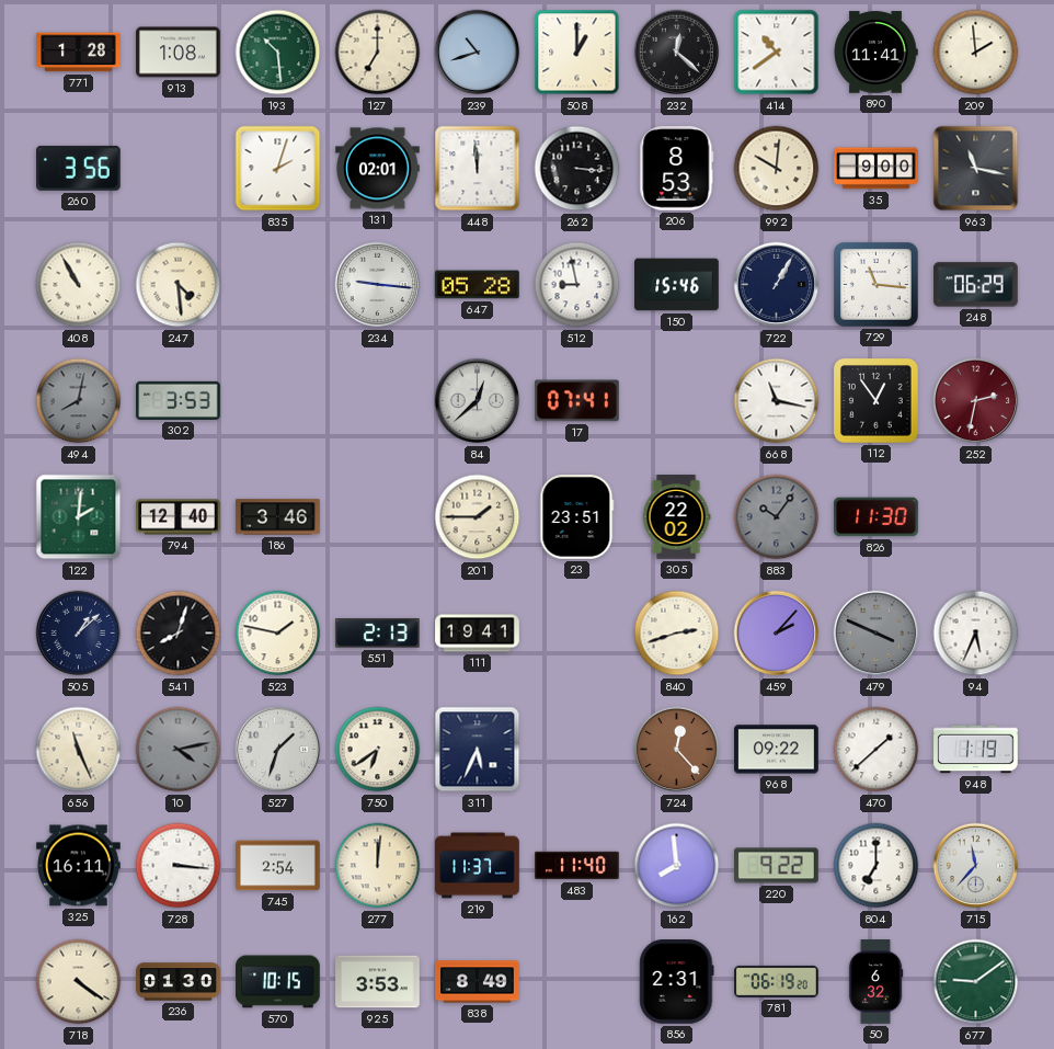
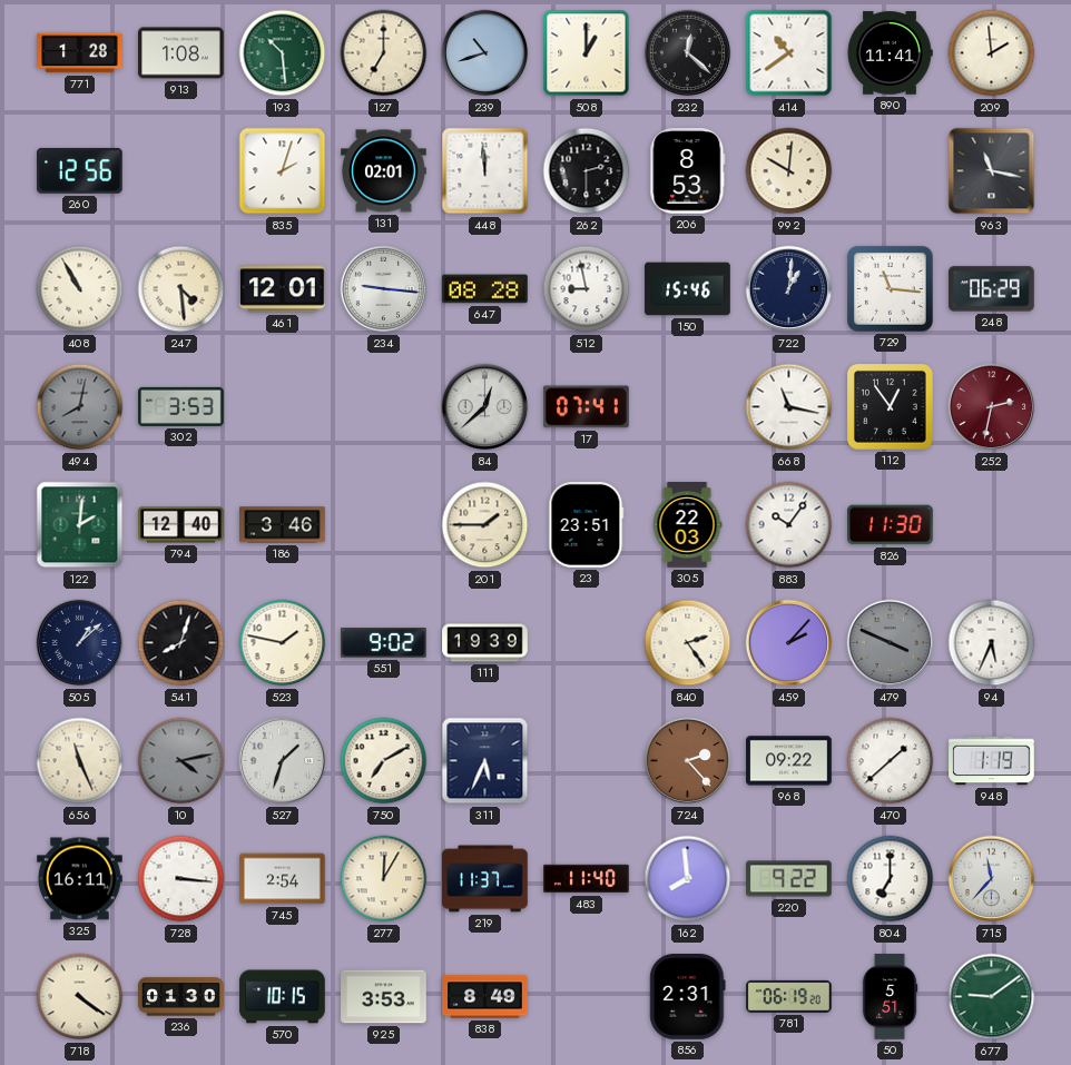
260: 3:56 -> 12:56 (80, 170)
262: 3:16 -> 2:30 (587, 171)
35: 9:00 -> none (877, 169)
461: none -> 12:01 (283, 289)
647: 05:28 -> 08:28 (485, 289)
722: 1:05 -> 1:01 (789, 289)
305: 22:02 -> 22:03 (687, 525)
883 dial: grey -> white (789, 525)
551: 2:13 -> 9:02 (384, 643)
111: 19:41 -> 19:39 (485, 643)
840: 2:42 -> 2:24 (688, 643)
750: 6:39 -> 7:10 (384, 761)
724: 12:23 -> 2:23 (688, 761)
277: 12:01 -> 12:05 (384, 879)
50: 6:32 -> 5:51 (890, 997)
